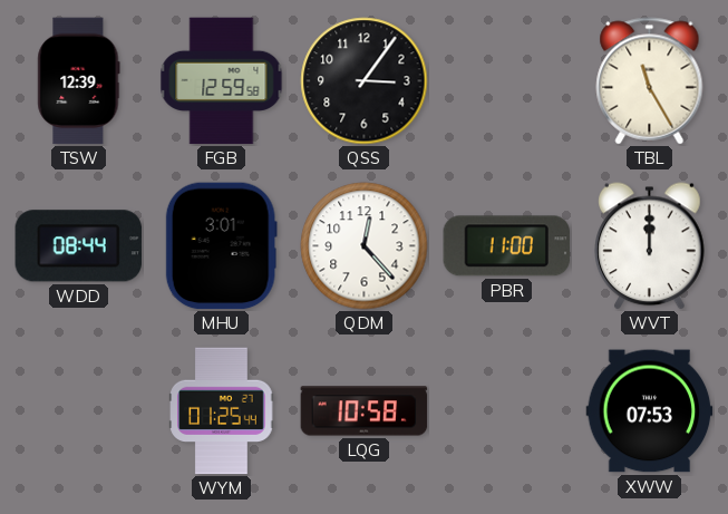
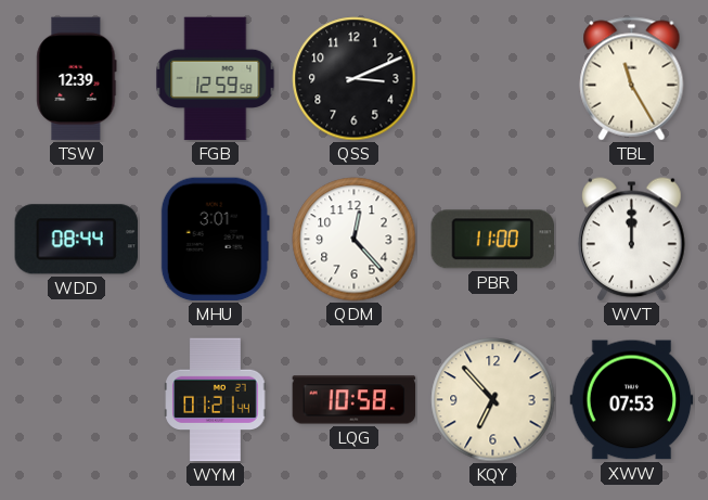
QSS: 3:06 -> 3:11 (355, 79)
WYM: 01:25 -> 01:21 (216, 400)
KQY: none -> 6:53 (493, 400)
